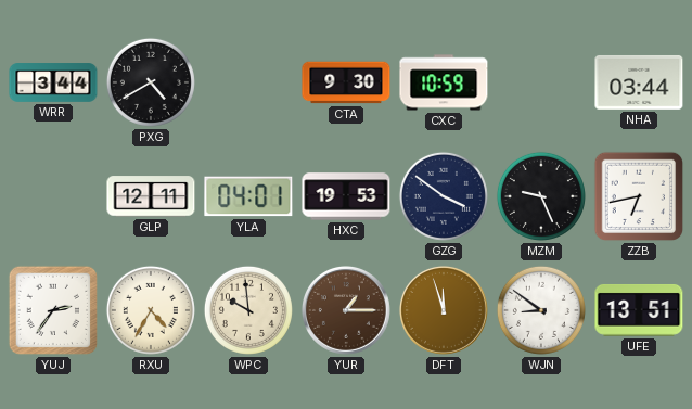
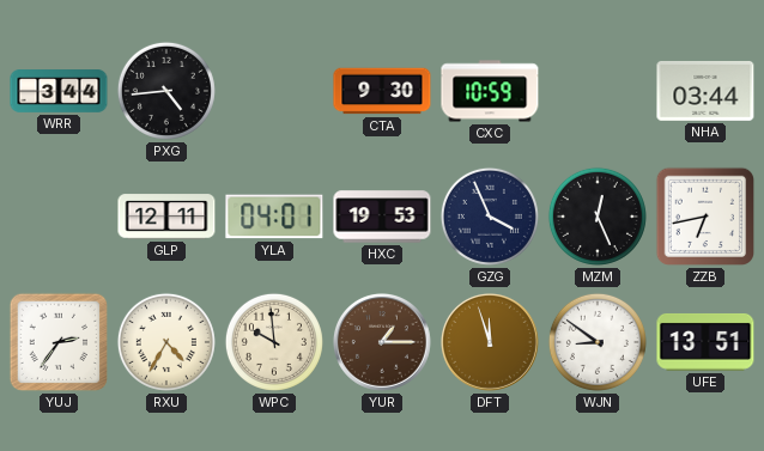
PXG: 4:40 -> 4:44 (166, 91)
GZG: 3:51 -> 3:56 (490, 217)
MZM: 9:26 -> 12:26 (598, 217)
